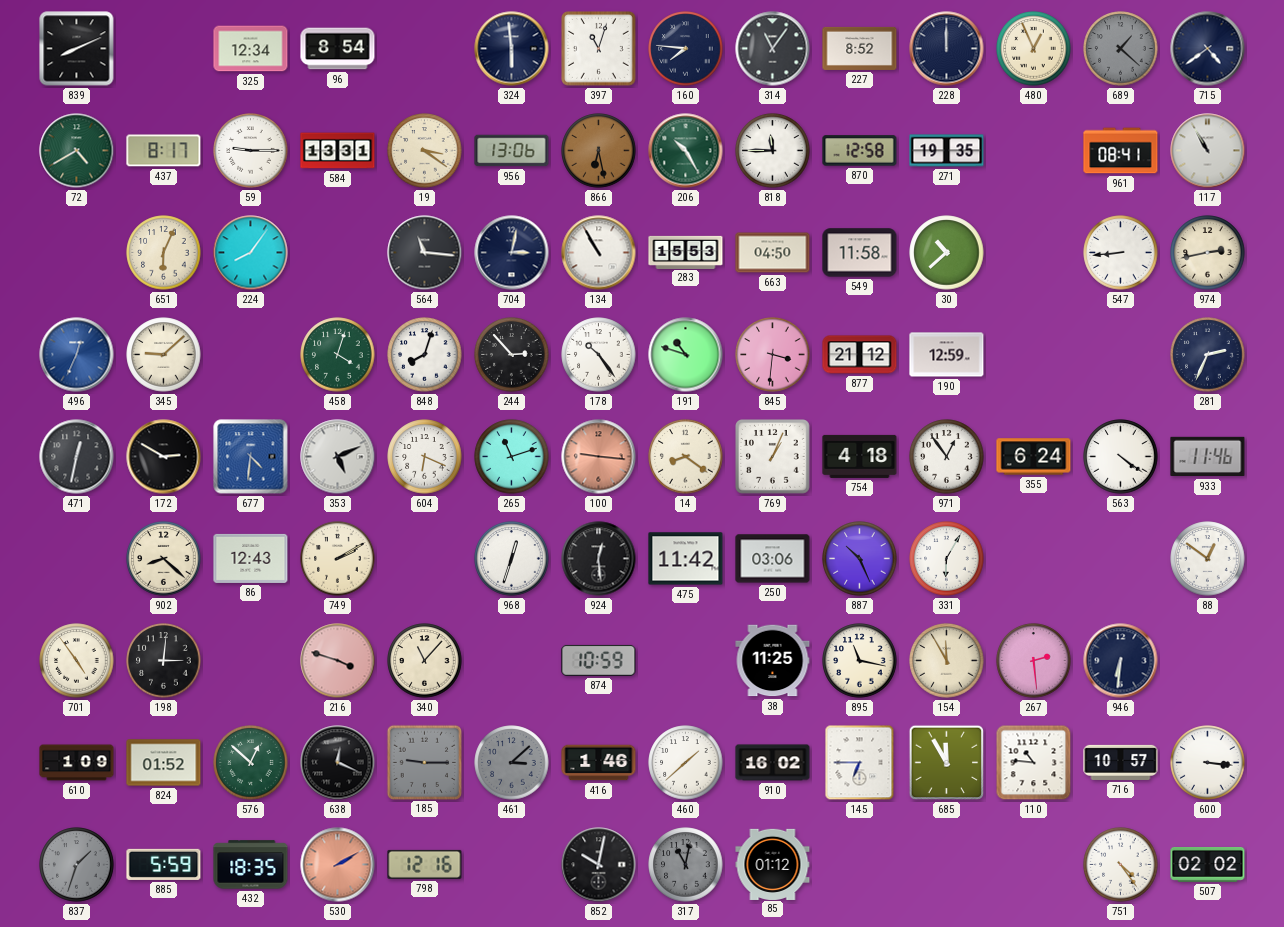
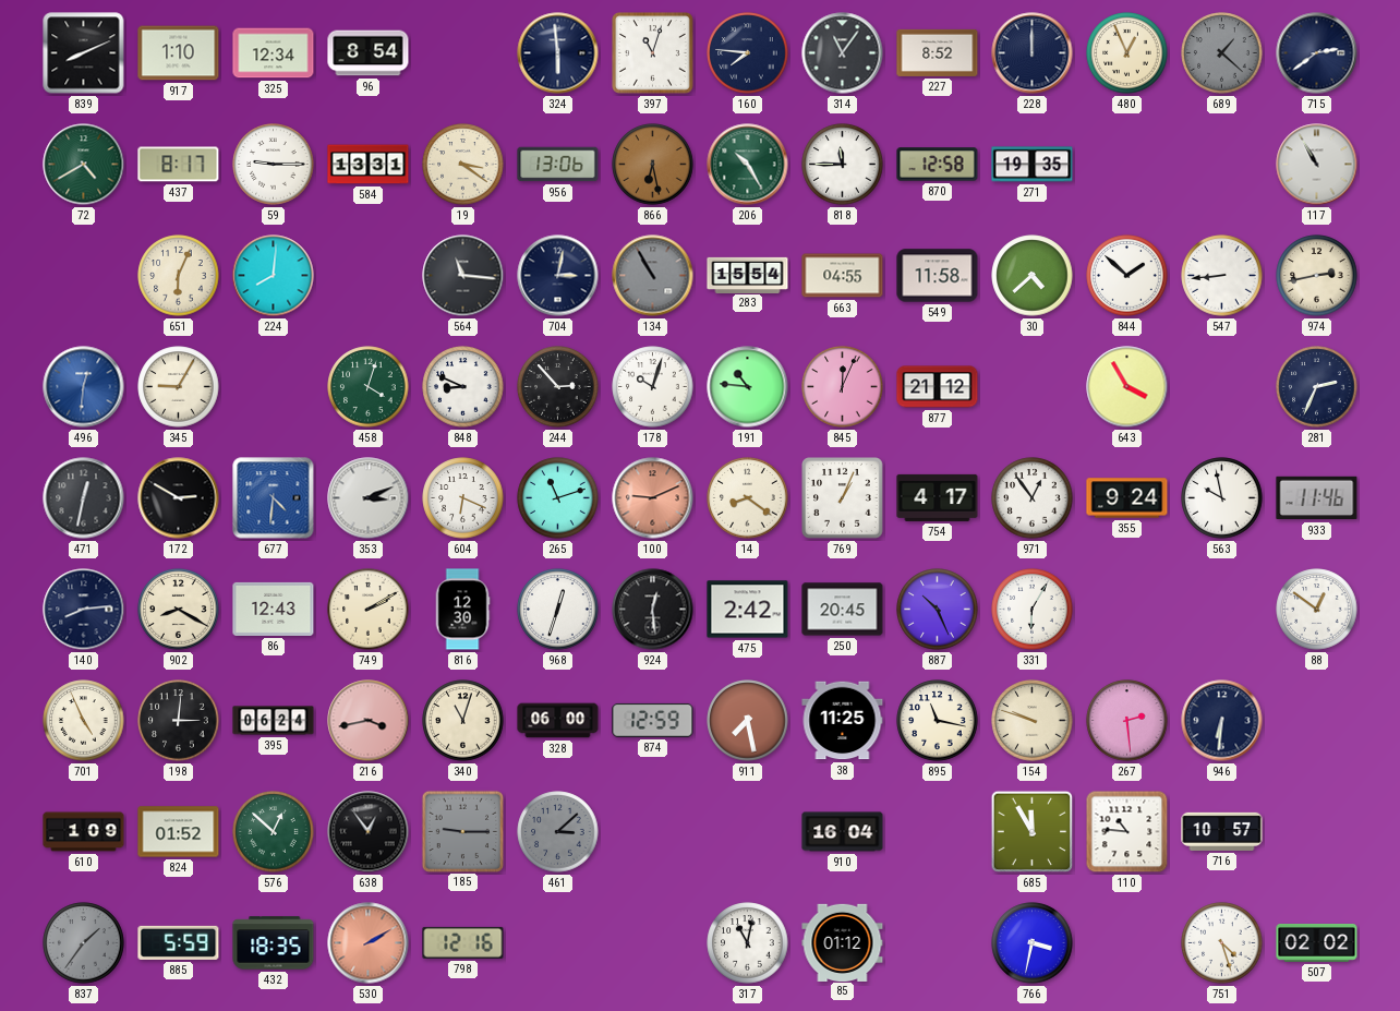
917: none -> 1:10 (179, 53)
715: 4:39 -> 2:39 (1317, 53)
961: 08:41 -> none (1121, 151)
224: 8:06 -> 8:01 (274, 276)
134 dial: white -> grey (653, 276)
283: 15:53 -> 15:54 (748, 275)
663: 04:50 -> 04:55 (843, 276)
30: 10:38 -> 4:38 (1033, 276)
844: none -> 1:52 (1127, 276)
496: 12:34 -> 12:31 (84, 387)
345: 9:08 -> 9:05 (179, 387)
848: 8:03 -> 8:49 (463, 387)
178: 10:24 -> 10:03 (653, 387)
191: 10:48 -> 10:46 (748, 387)
845: 3:31 -> 12:04 (843, 387)
190: 12:59 -> none (947, 355)
643: none -> 3:55 (1127, 387)
353: 5:11 -> 3:11 (369, 498)
100: 9:16 -> 9:11 (653, 498)
754: 4:18 -> 4:17 (938, 497)
355: 6:24 -> 9:24 (1127, 498)
563: 4:21 -> 9:58 (1222, 498)
140: none -> 8:14 (84, 610)
902: 8:22 -> 8:20 (179, 610)
816: none -> 12:30 (462, 610)
475: 11:42 -> 2:42 (748, 610)
250: 03:06 -> 20:45 (843, 610)
701: 4:54 -> 4:56 (84, 721)
395: none -> 06:24 (274, 721)
216: 3:48 -> 3:43 (369, 721)
340: 11:07 -> 11:03 (463, 721)
328: none -> 06:00 (558, 721)
874: 10:59 -> 12:59 (653, 720)
911: none -> 7:28 (748, 721)
154: 11:55 -> 9:48 (1033, 721)
638: 12:19 -> 12:54 (369, 832)
416: 1:46 -> none (599, 763)
460: 1:38 -> none (686, 763)
910: 16:02 -> 16:04 (843, 832)
145: 6:45 -> none (860, 763)
600: 3:16 -> none (1208, 763)
837: 1:33 -> 1:36 (84, 943)
852: 10:02 -> none (599, 865)
317 dial: grey -> white (748, 943)
766: none -> 3:32 (1033, 943)
751: 4:24 -> 4:27 (1222, 943)
